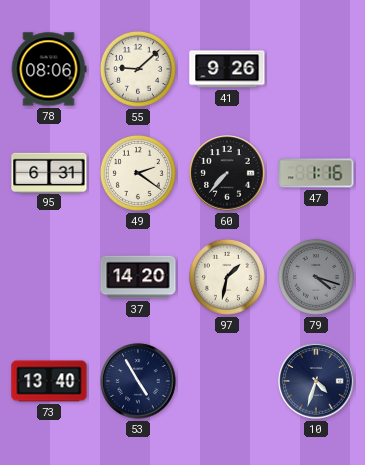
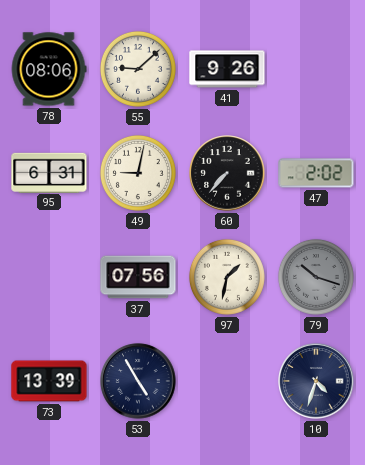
49: 2:21 -> 9:02 (138, 173)
47: 1:16 -> 2:02 (316, 173)
37: 14:20 -> 07:56 (138, 277)
79: 4:18 -> 10:18 (316, 277)
73: 13:40 -> 13:39 (49, 381)
